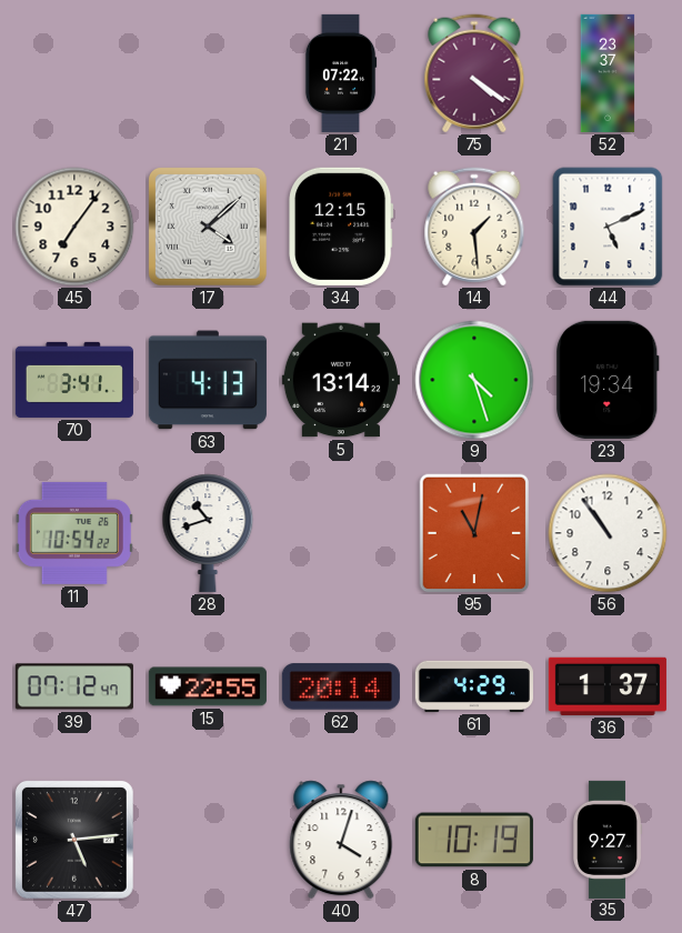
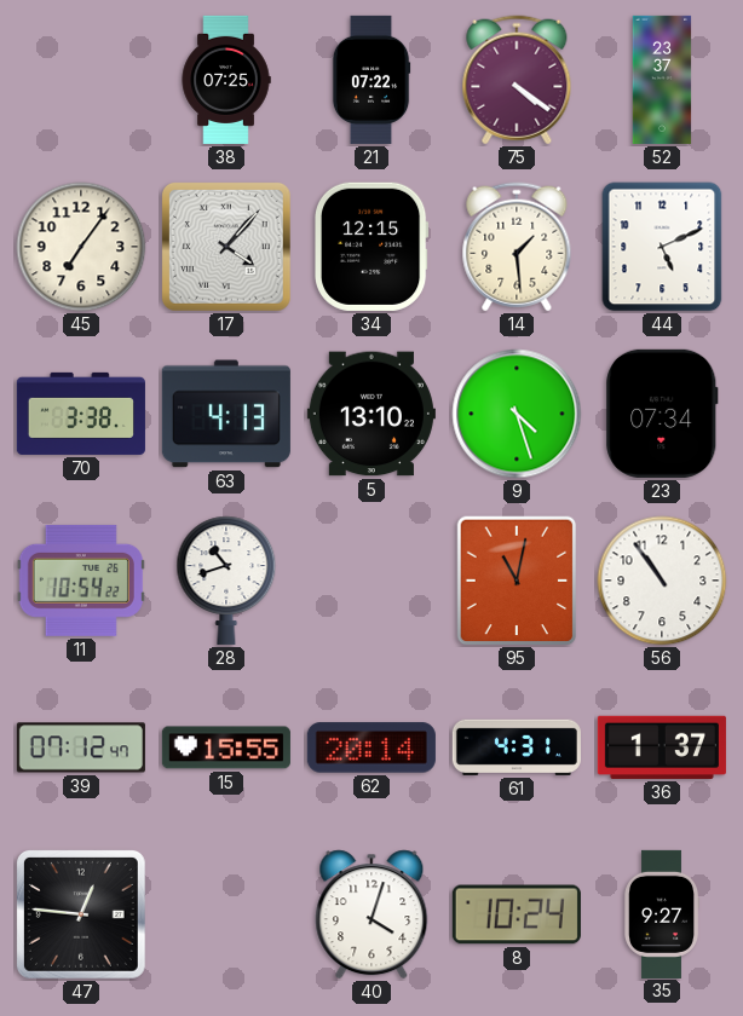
38: none -> 07:25 (226, 80)
17: 4:08 -> 4:07 (226, 247)
70: 3:41 -> 3:38 (81, 414)
5: 13:14 -> 13:10 (372, 414)
23: 19:34 -> 07:34 (662, 414)
15: 22:55 -> 15:55 (226, 747)
61: 4:29 -> 4:31 (517, 747)
47: 5:14 -> 12:46 (81, 914)
8: 10:19 -> 10:24 (517, 914)
